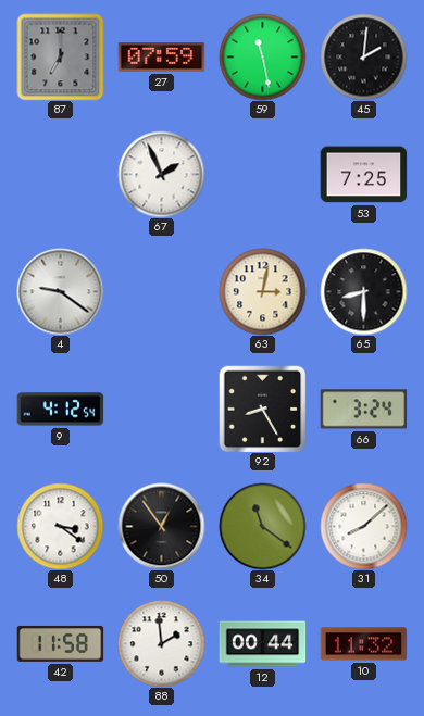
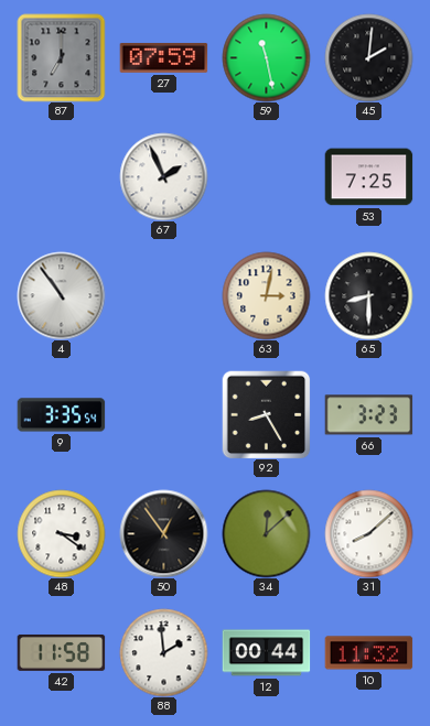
4: 9:21 -> 10:54 (61, 295)
9: 4:12 -> 3:35 (61, 415)
66: 3:24 -> 3:23 (368, 415)
34: 11:21 -> 12:08 (266, 533)
